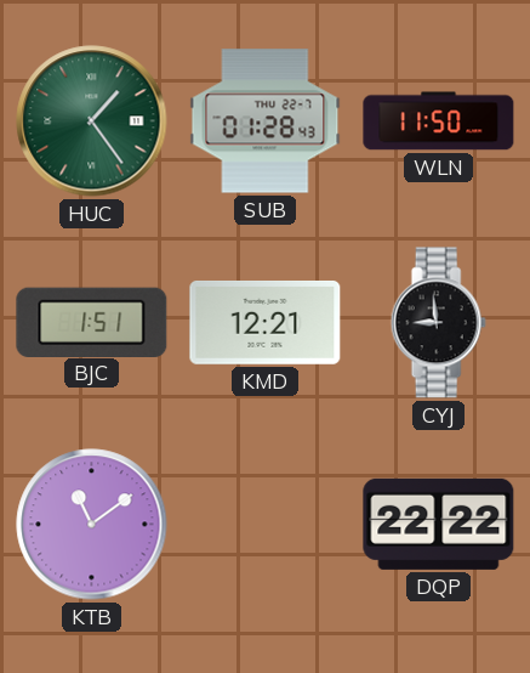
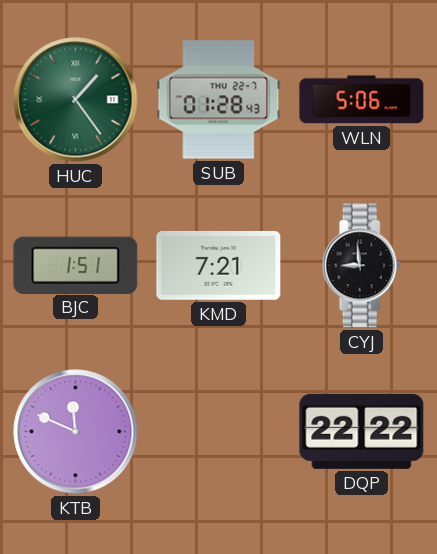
WLN: 11:50 -> 5:06 (362, 100)
KMD: 12:21 -> 7:21 (219, 265)
KTB: 11:09 -> 11:49 (76, 432)
